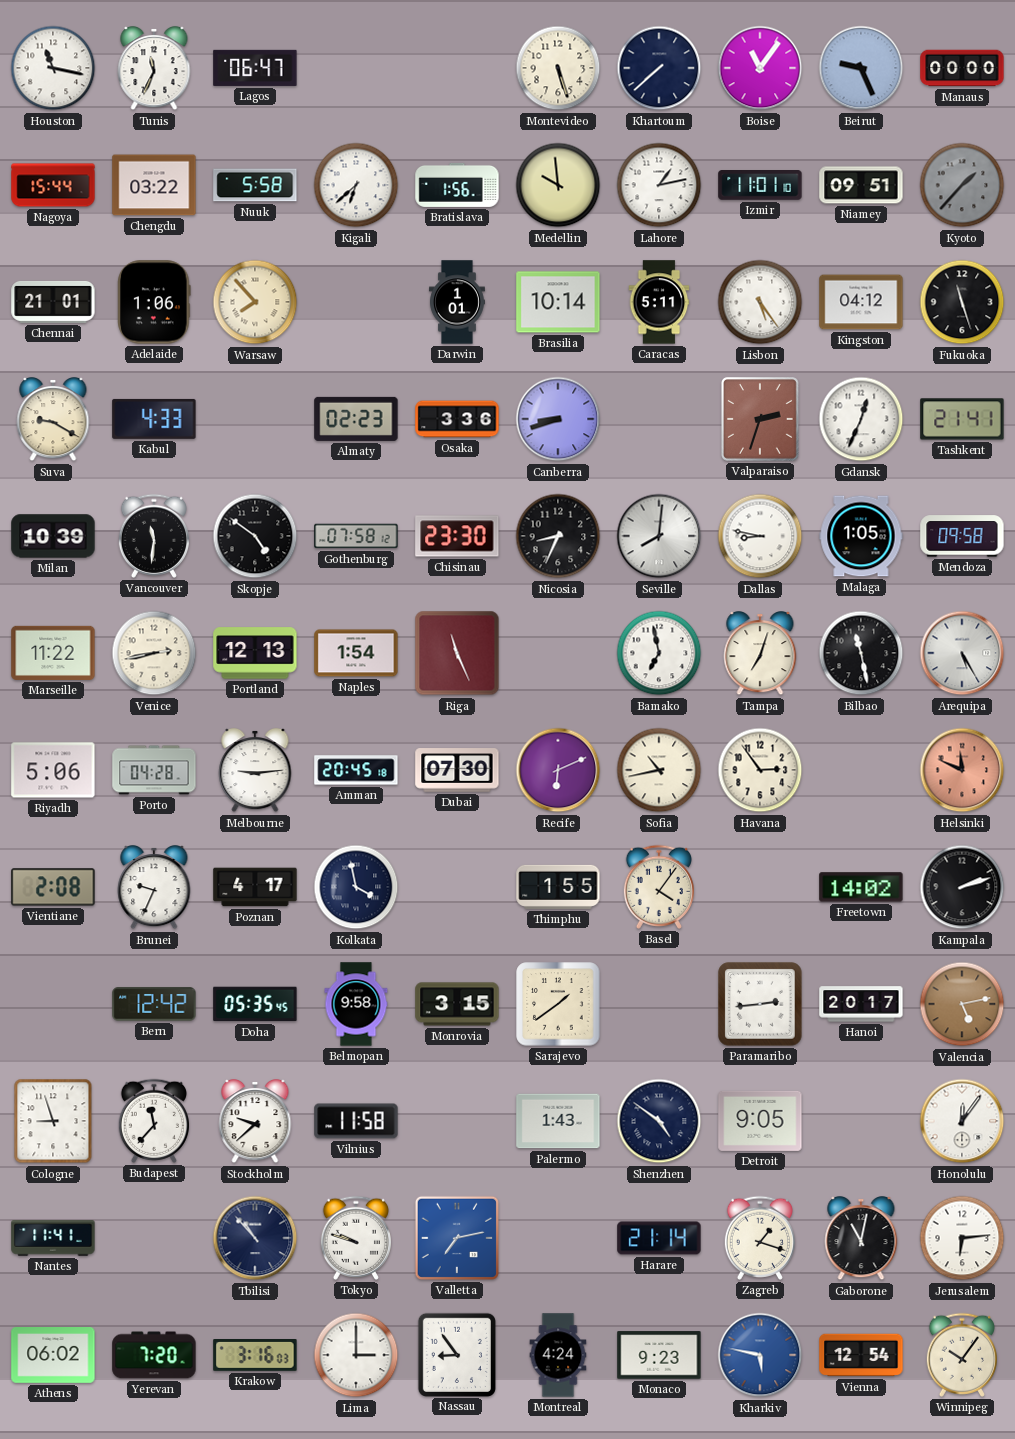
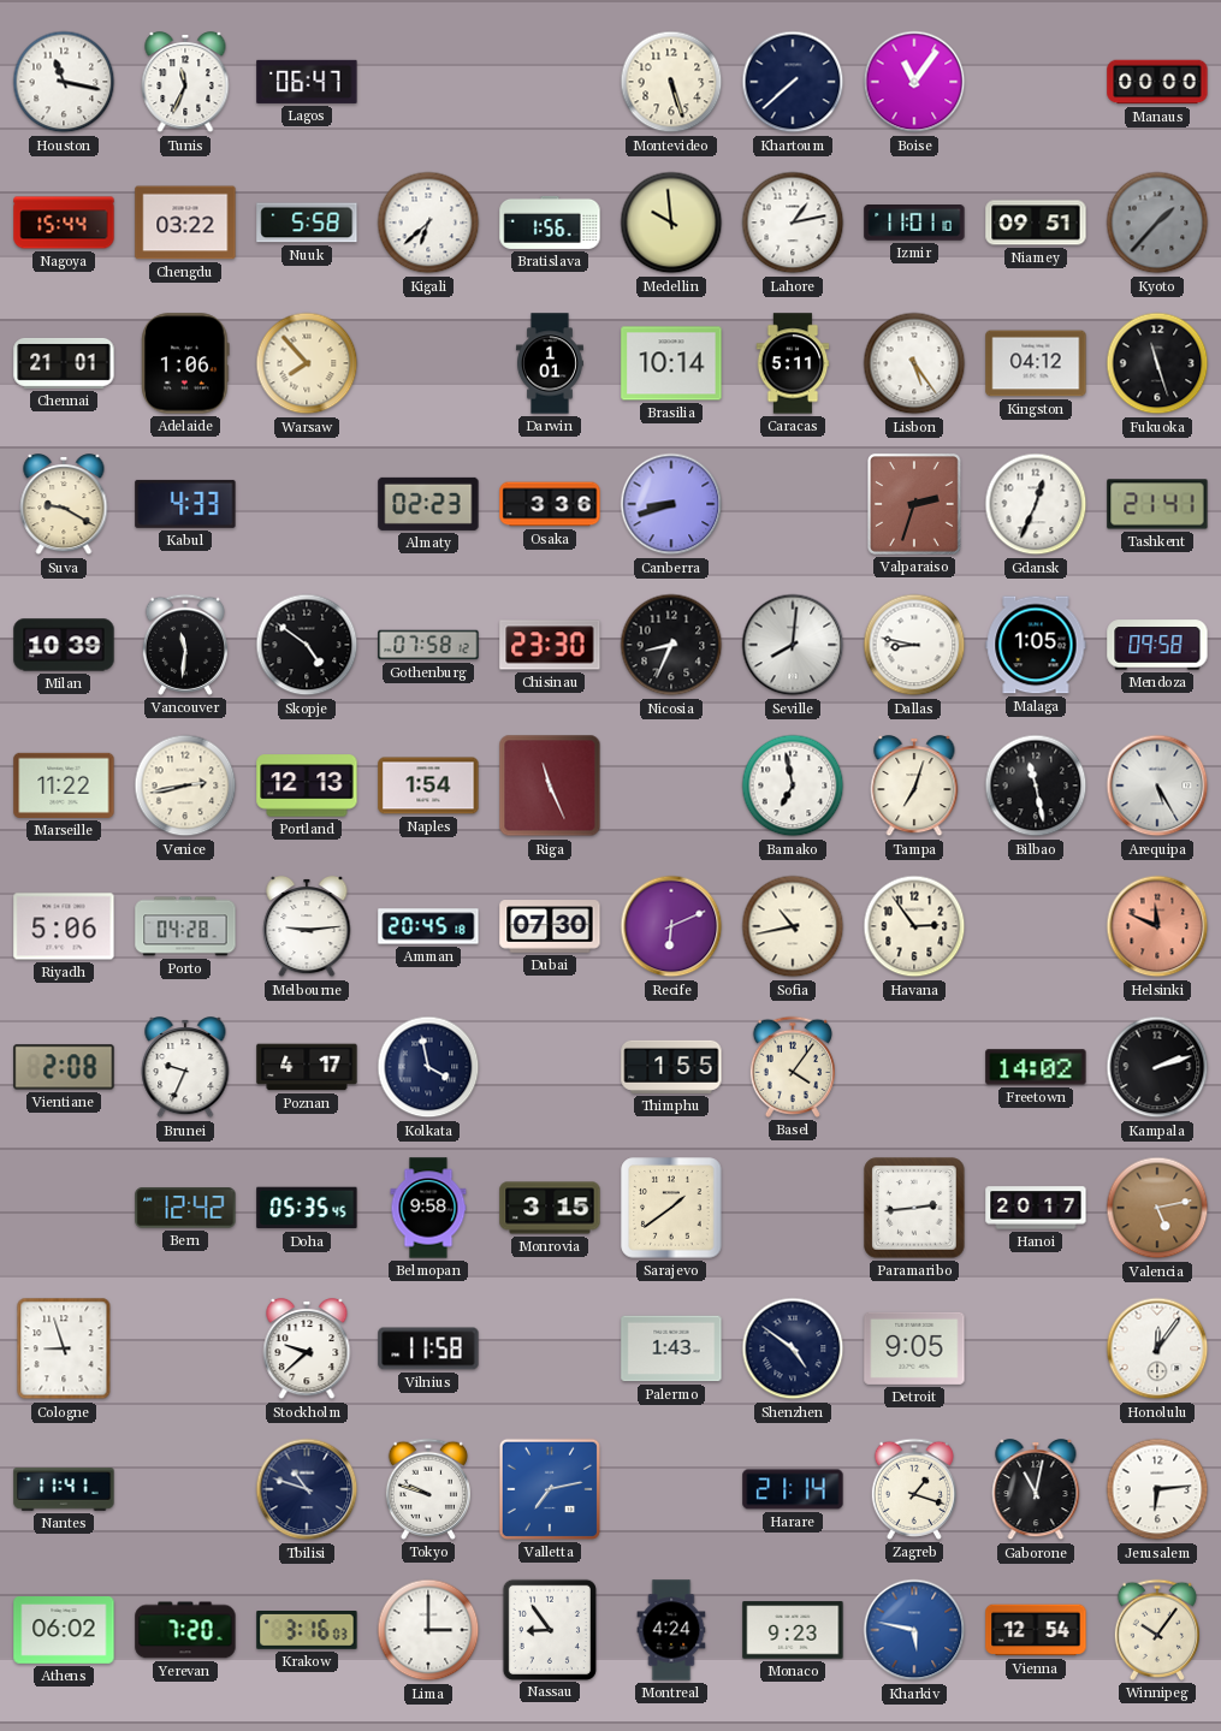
Beirut: 9:26 -> none (861, 68)
Budapest: 11:37 -> none (153, 1121)
Tbilisi: 10:53 -> 10:48 (307, 1489)
